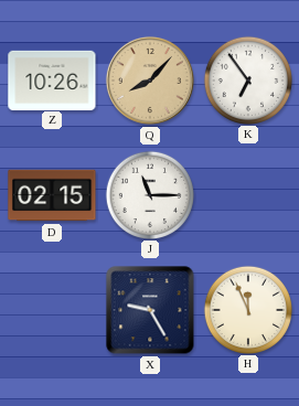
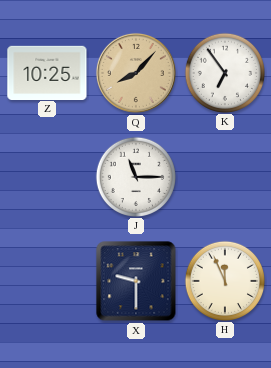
Z: 10:26 -> 10:25 (47, 72)
D: 02:15 -> none (52, 195)
X: 9:25 -> 9:30 (136, 281)
